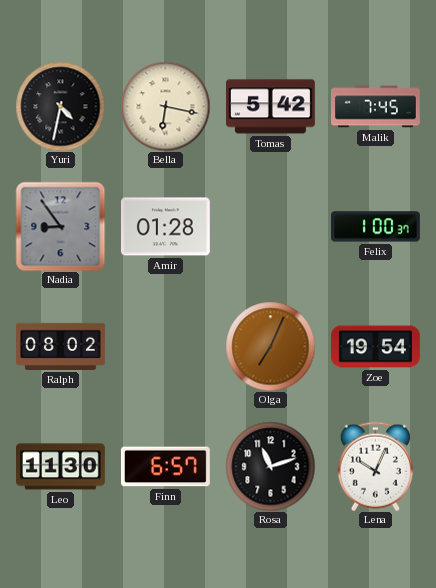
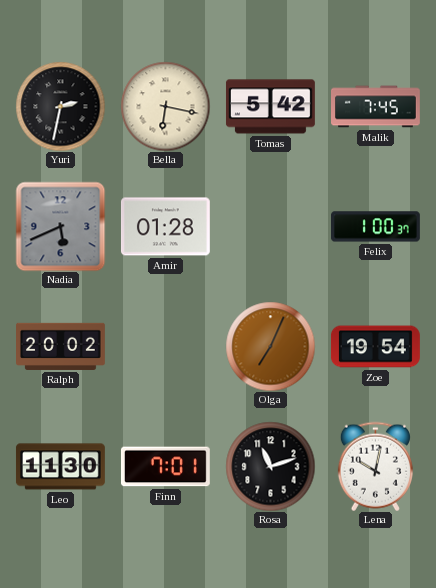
Yuri: 4:32 -> 2:32 (60, 106)
Nadia: 8:54 -> 5:41 (60, 226)
Ralph: 08:02 -> 20:02 (61, 346)
Finn: 6:57 -> 7:01 (165, 467)
Lena: 10:04 -> 10:02 (375, 466)
